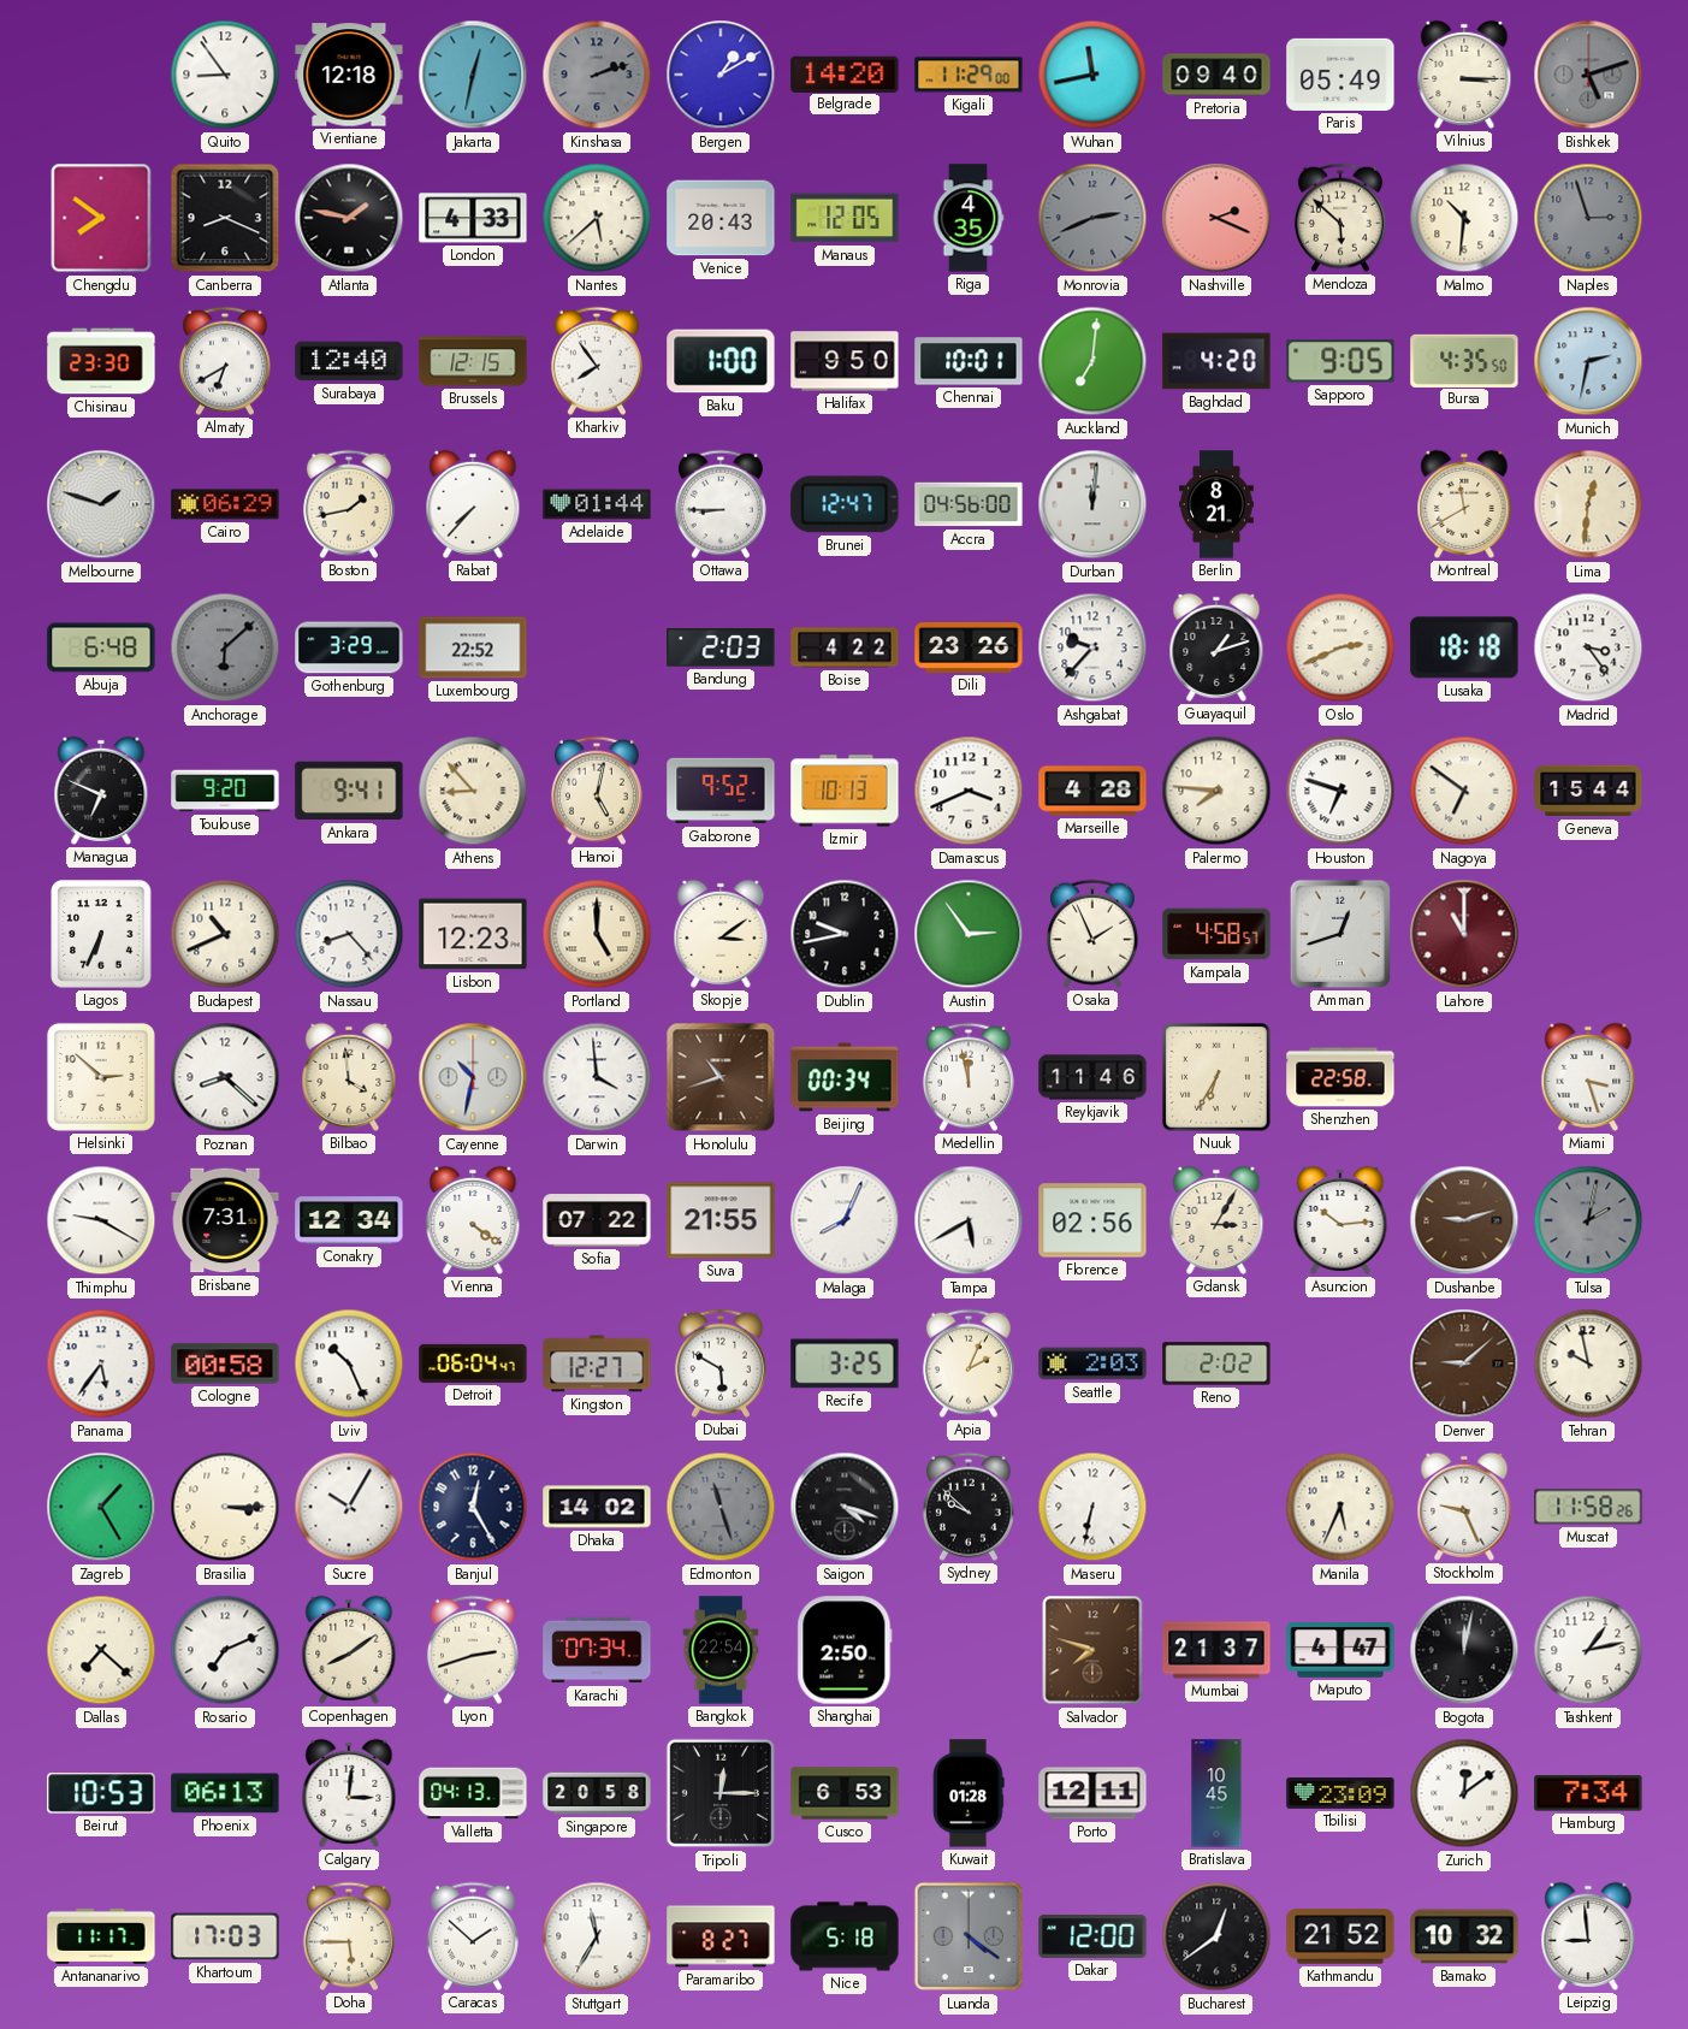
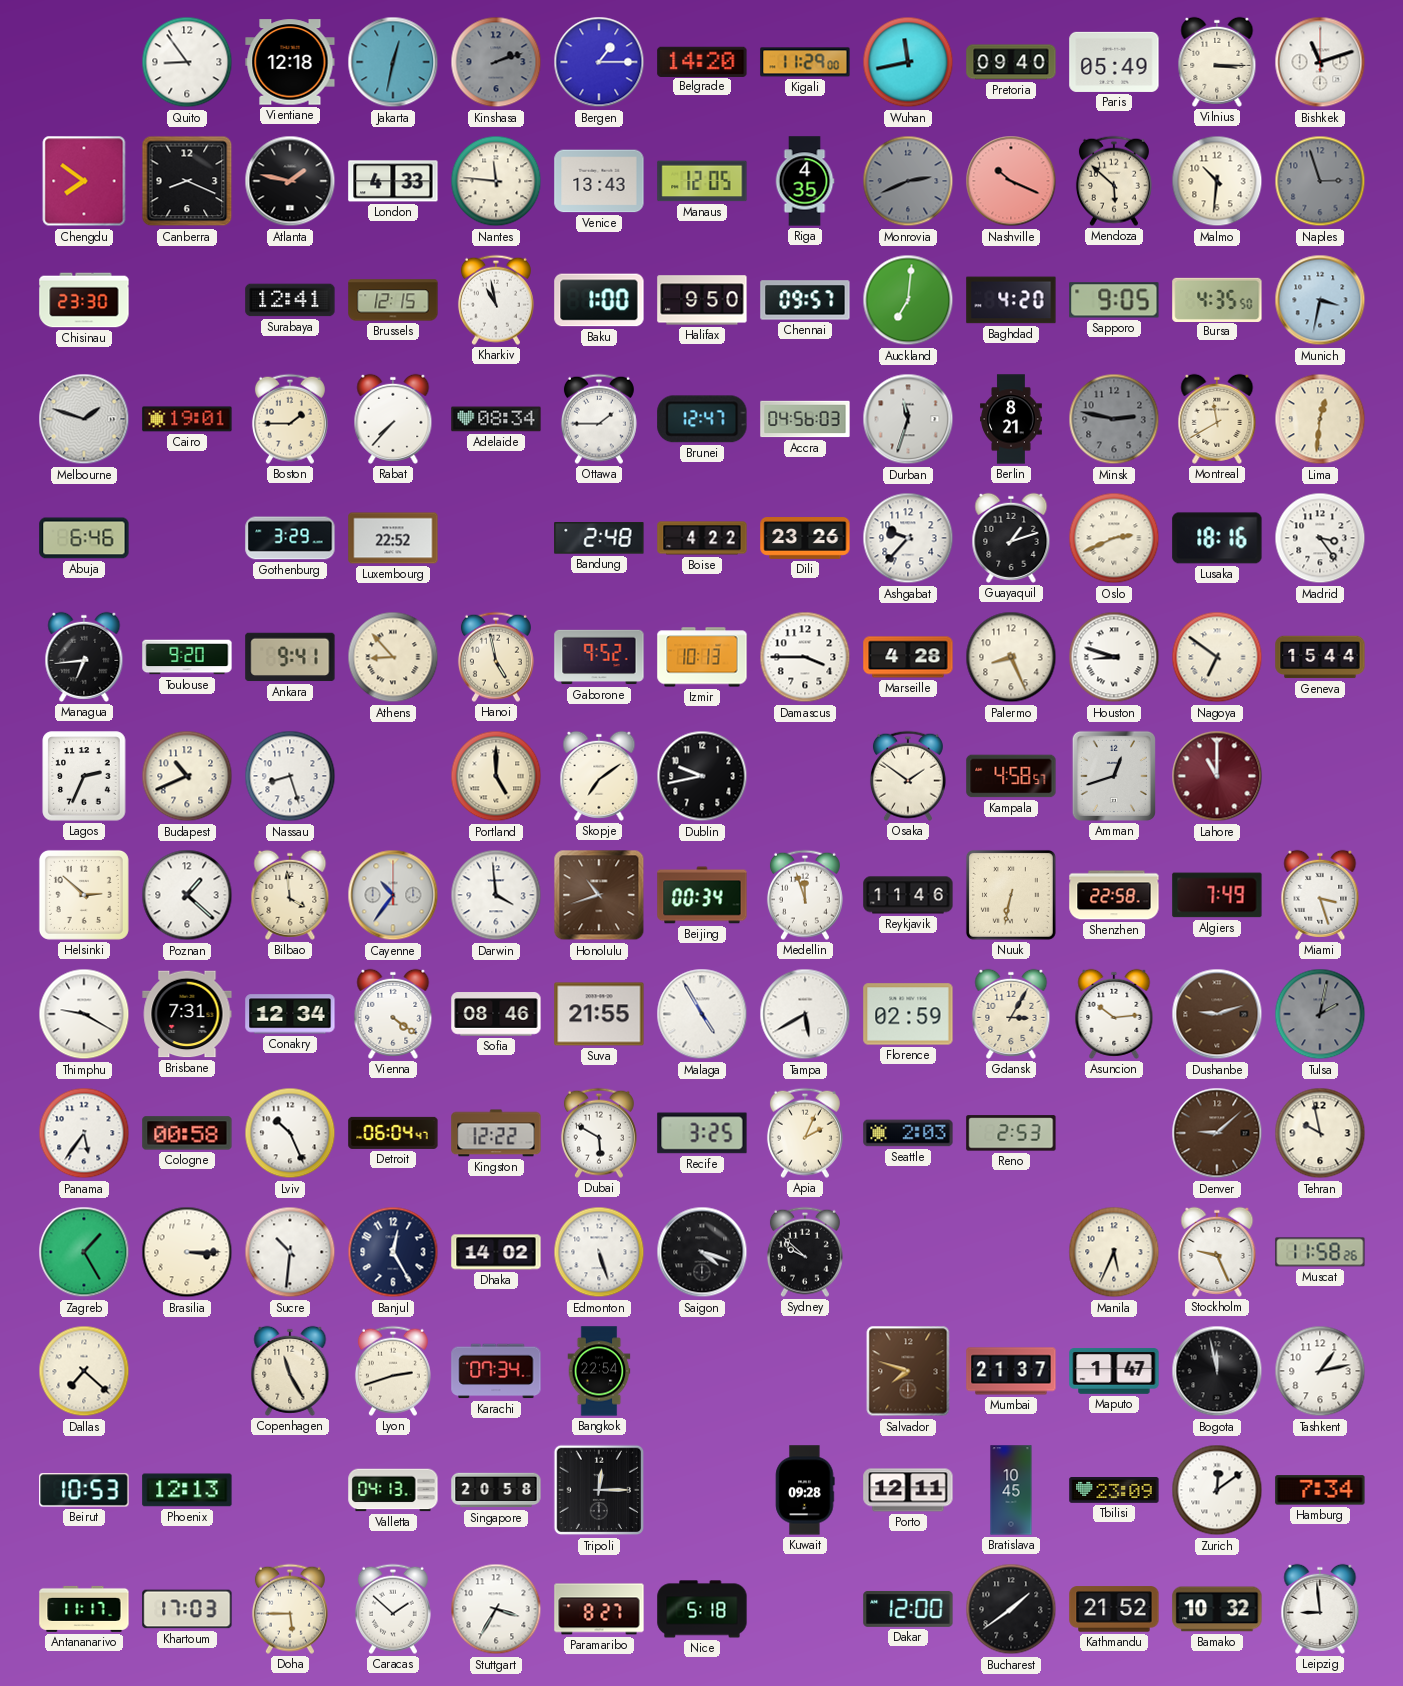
Bergen: 1:10 -> 1:15 (599, 62)
Bishkek: 5:12 -> 11:12 (1320, 62)
Bishkek dial: grey -> white (1320, 62)
Nantes: 5:38 -> 11:46 (496, 181)
Venice: 20:43 -> 13:43 (599, 181)
Nashville: 2:19 -> 10:19 (1011, 181)
Almaty: 6:40 -> none (225, 361)
Surabaya: 12:40 -> 12:41 (290, 300)
Kharkiv: 7:54 -> 10:58 (496, 300)
Chennai: 10:01 -> 09:57 (805, 300)
Munich: 2:32 -> 3:32 (1320, 300)
Cairo: 06:29 -> 19:01 (187, 419)
Boston: 1:43 -> 1:45 (290, 419)
Adelaide: 01:44 -> 08:34 (496, 419)
Ottawa: 8:45 -> 1:45 (599, 419)
Accra: 04:56:00 -> 04:56:03 (805, 419)
Durban: 12:01 -> 11:33 (908, 419)
Minsk: none -> 2:47 (1114, 419)
Abuja: 6:48 -> 6:46 (84, 538)
Anchorage: 6:08 -> none (225, 647)
Bandung: 2:03 -> 2:48 (599, 538)
Lusaka: 18:18 -> 18:16 (1217, 538)
Managua: 6:49 -> 6:44 (84, 657)
Hanoi: 5:02 -> 4:58 (496, 657)
Damascus: 3:41 -> 3:45 (805, 657)
Palermo: 7:46 -> 8:26 (1011, 657)
Houston: 6:48 -> 8:48 (1114, 657)
Lagos: 6:34 -> 2:34 (84, 776)
Nassau: 8:23 -> 8:27 (290, 776)
Lisbon: 12:23 -> none (473, 934)
Skopje: 3:09 -> 7:09 (599, 776)
Austin: 2:54 -> none (969, 934)
Osaka: 1:56 -> 1:51 (908, 776)
Poznan: 8:22 -> 1:22 (187, 895)
Cayenne: 10:32 -> 10:36 (393, 895)
Medellin: 11:58 -> 11:57 (805, 895)
Nuuk: 6:35 -> 6:32 (1011, 895)
Algiers: none -> 7:49 (1217, 895)
Sofia: 07:22 -> 08:46 (496, 1014)
Malaga: 8:04 -> 4:55 (702, 1014)
Florence: 02:56 -> 02:59 (908, 1014)
Kingston: 12:27 -> 12:22 (496, 1133)
Reno: 2:02 -> 2:53 (1011, 1133)
Sucre: 10:05 -> 10:31 (290, 1252)
Edmonton: 11:27 -> 5:27 (599, 1252)
Edmonton dial: grey -> white (599, 1252)
Maseru: 6:32 -> none (1092, 1507)
Rosario: 7:11 -> none (225, 1650)
Copenhagen: 8:09 -> 11:25 (290, 1371)
Shanghai: 2:50 -> none (845, 1650)
Maputo: 4:47 -> 1:47 (1114, 1371)
Bogota: 12:02 -> 11:58 (1217, 1371)
Phoenix: 06:13 -> 12:13 (187, 1490)
Calgary: 3:01 -> none (349, 1793)
Cusco: 6:53 -> none (845, 1793)
Kuwait: 01:28 -> 09:28 (805, 1490)
Stuttgart: 11:35 -> 3:35 (496, 1609)
Luanda: 4:21 -> none (969, 1936)
Bucharest: 12:39 -> 1:39 (1011, 1609)
